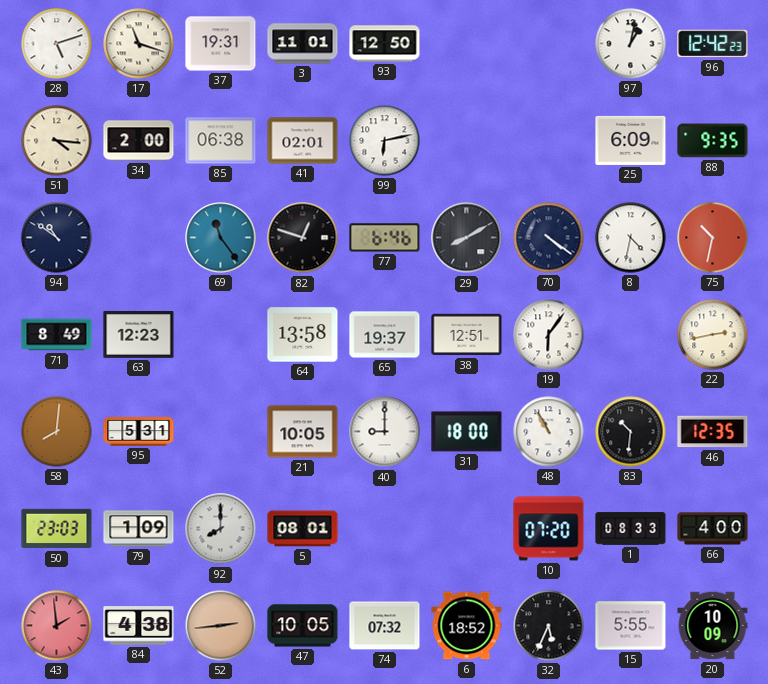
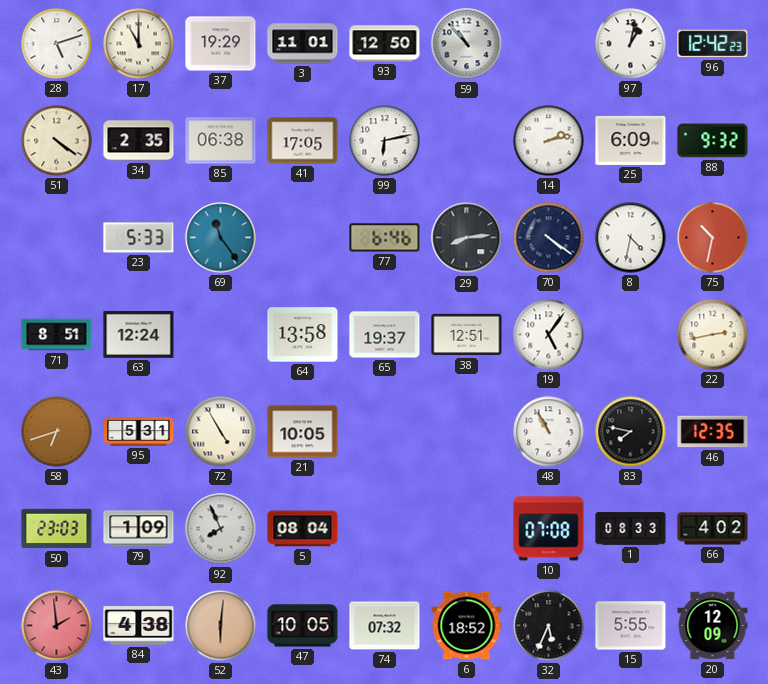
17: 11:18 -> 11:00 (139, 44)
37: 19:31 -> 19:29 (221, 44)
59: none -> 10:53 (467, 44)
51: 4:16 -> 4:21 (57, 141)
34: 2:00 -> 2:35 (139, 141)
41: 02:01 -> 17:05 (303, 141)
14: none -> 2:13 (549, 141)
88: 9:35 -> 9:32 (713, 141)
94: 10:51 -> none (57, 238)
23: none -> 5:33 (139, 238)
82: 12:48 -> none (303, 238)
29: 8:10 -> 8:14 (467, 238)
71: 8:49 -> 8:51 (57, 335)
63: 12:23 -> 12:24 (139, 335)
19: 6:06 -> 5:06 (549, 335)
58: 8:01 -> 6:42 (57, 432)
72: none -> 4:55 (221, 432)
40: 9:00 -> none (385, 432)
31: 18:00 -> none (467, 432)
83: 10:31 -> 7:47 (631, 432)
92: 8:00 -> 7:56 (221, 529)
5: 08:01 -> 08:04 (303, 529)
10: 07:20 -> 07:08 (549, 529)
66: 4:00 -> 4:02 (713, 529)
52: 2:44 -> 6:01 (221, 626)
20: 10:09 -> 12:09 (713, 626)
